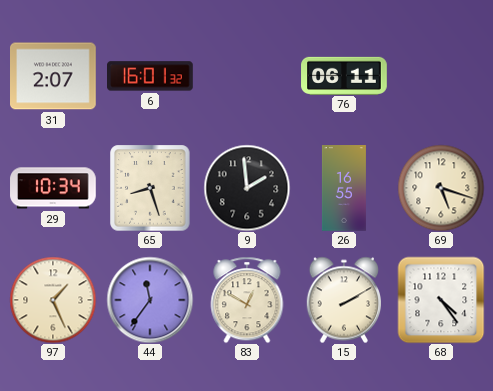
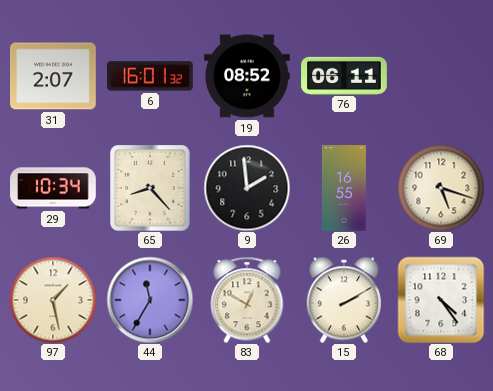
19: none -> 08:52 (247, 76)
65: 8:27 -> 8:23 (150, 188)
97: 1:26 -> 1:28 (53, 300)
44: 11:36 -> 11:35 (150, 300)
